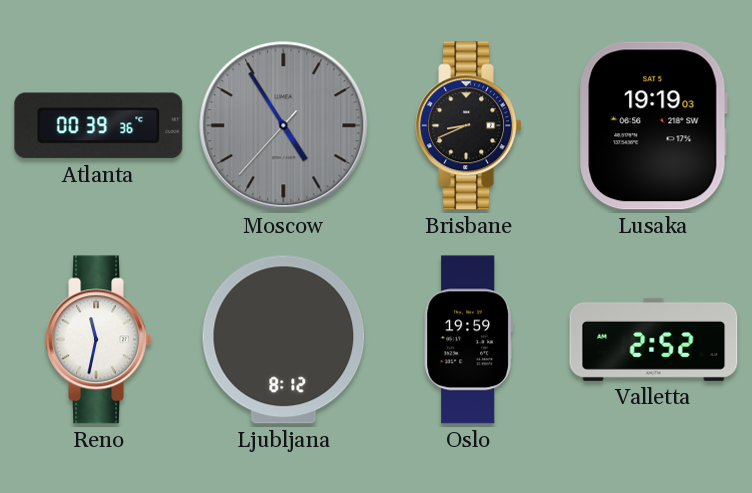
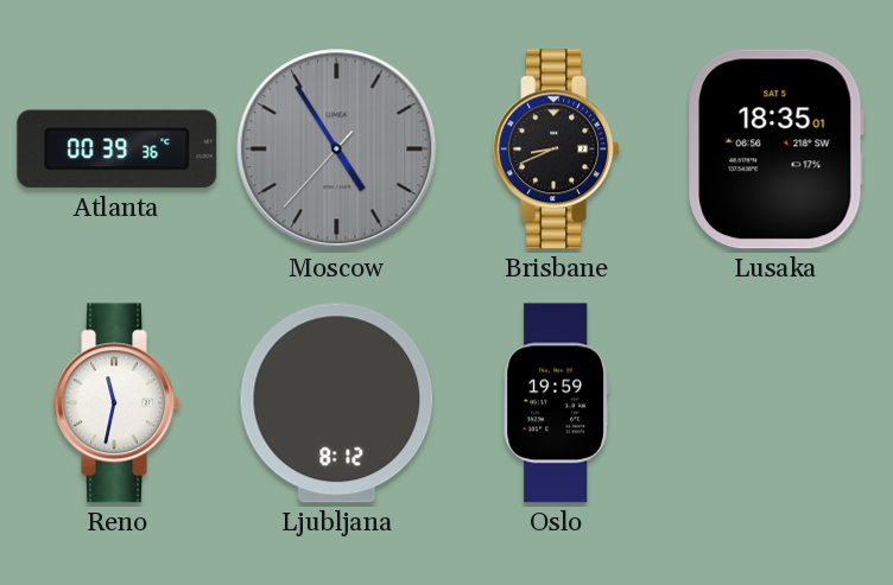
Lusaka: 19:19 -> 18:35 (777, 150)
Valletta: 2:52 -> none (654, 339)
